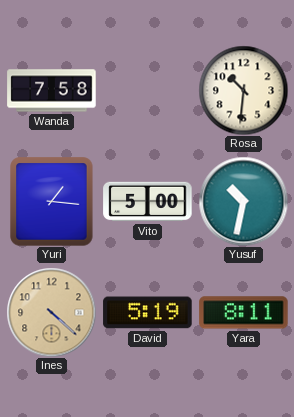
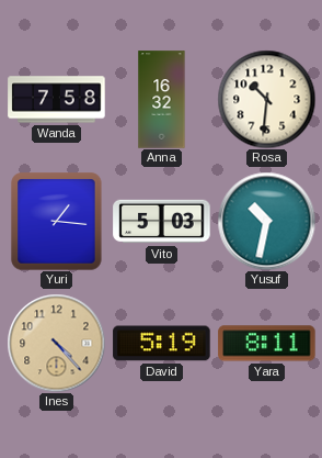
Anna: none -> 16:32 (162, 100)
Vito: 5:00 -> 5:03 (162, 222)
Ines: 4:22 -> 4:23 (56, 343)
